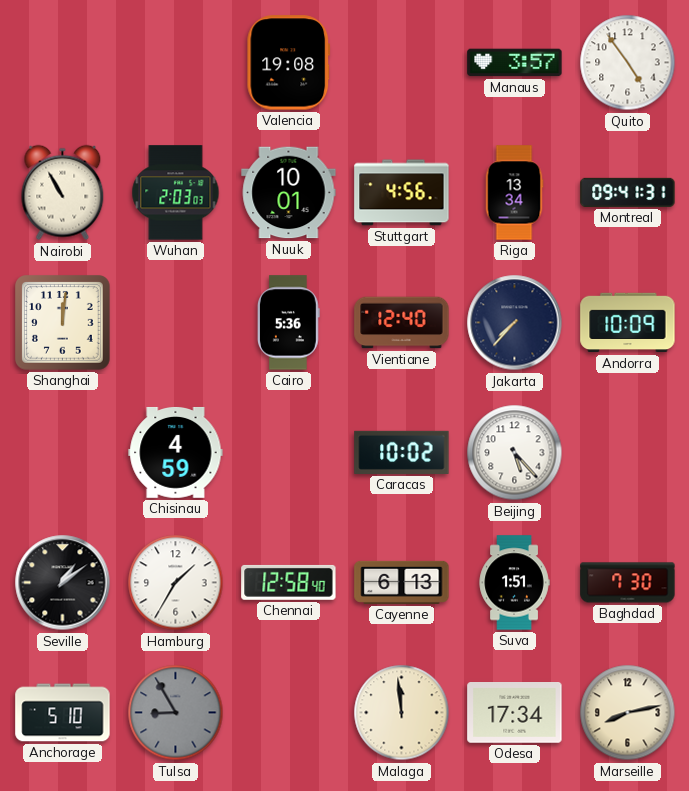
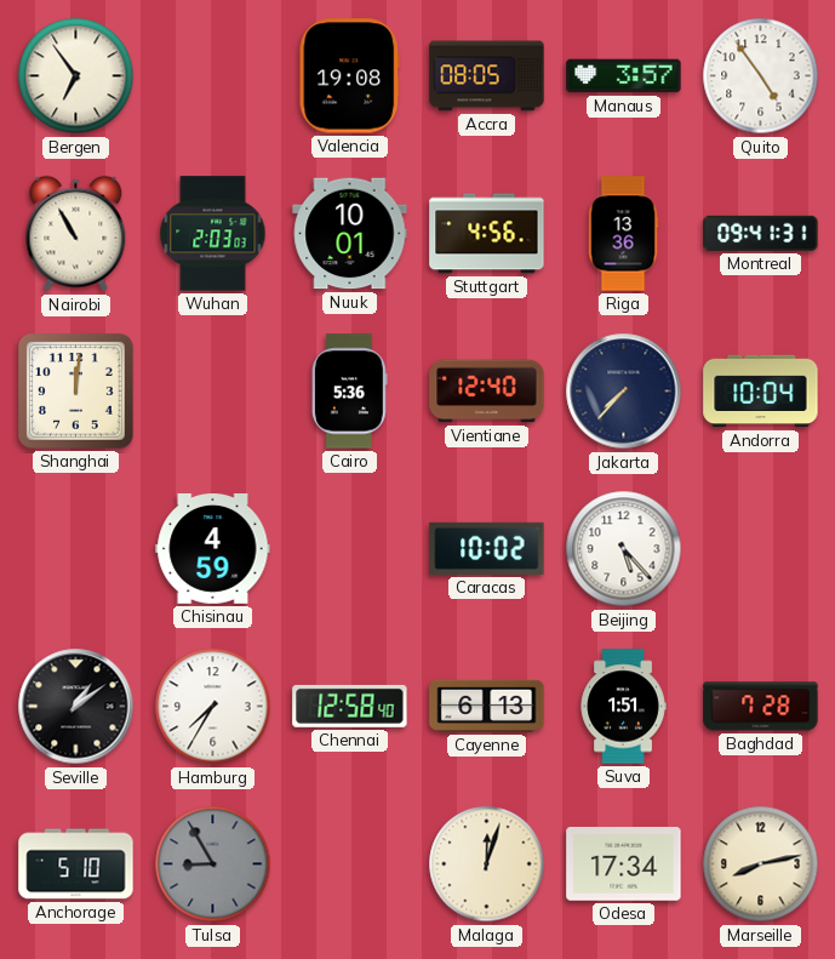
Bergen: none -> 6:54 (76, 76)
Accra: none -> 08:05 (487, 76)
Riga: 13:34 -> 13:36 (623, 234)
Andorra: 10:09 -> 10:04 (761, 392)
Hamburg: 1:35 -> 7:35 (213, 707)
Baghdad: 7:30 -> 7:28 (761, 707)
Malaga: 11:59 -> 12:03 (487, 864)
